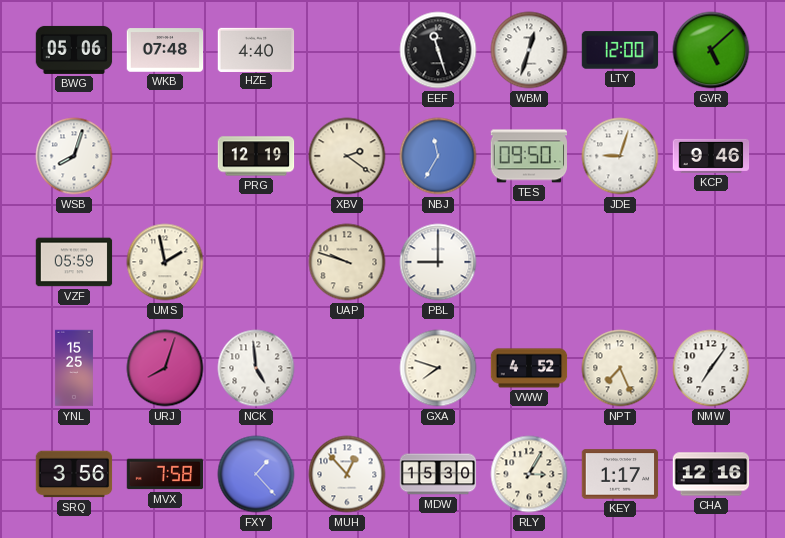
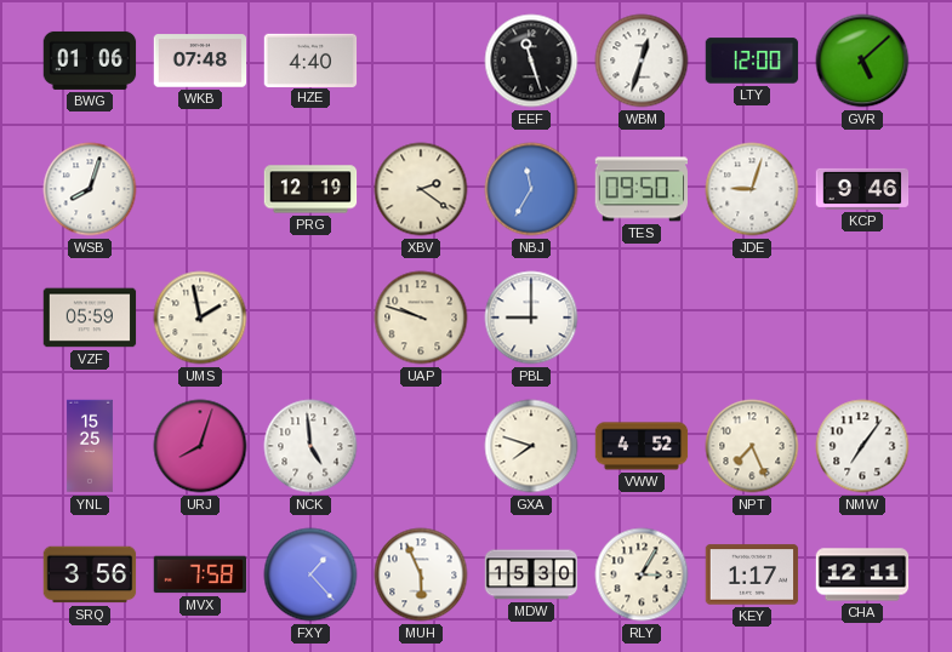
BWG: 05:06 -> 01:06 (90, 61)
MUH: 12:53 -> 5:56 (421, 574)
CHA: 12:16 -> 12:11 (862, 574)
